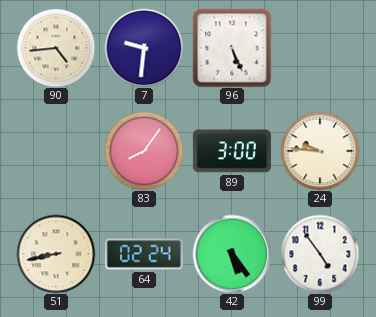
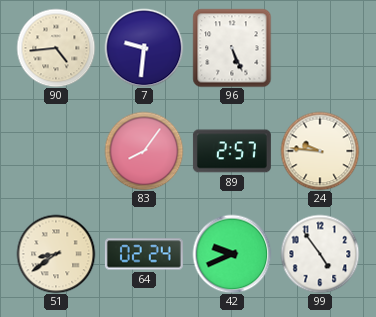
89: 3:00 -> 2:57 (232, 151)
51: 8:43 -> 8:39 (56, 254)
42: 5:24 -> 9:41 (232, 254)
